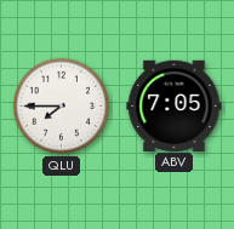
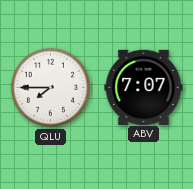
ABV: 7:05 -> 7:07 (144, 87)
